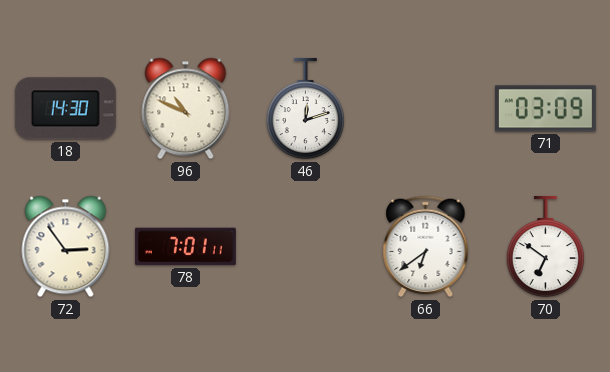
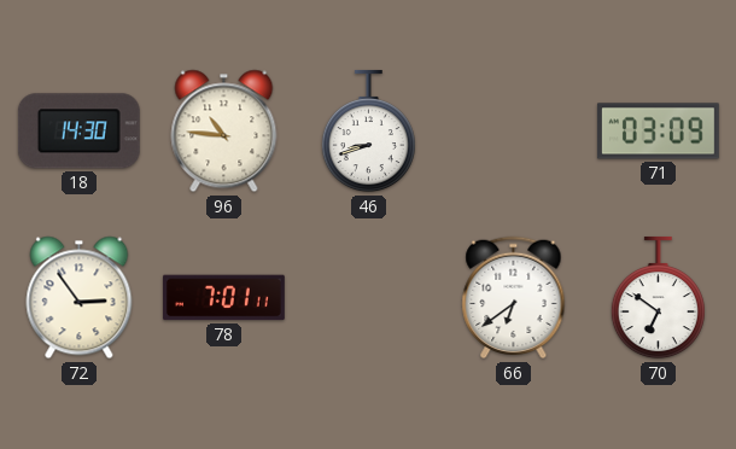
96: 10:49 -> 10:46 (224, 132)
46: 12:12 -> 8:42 (368, 132)
